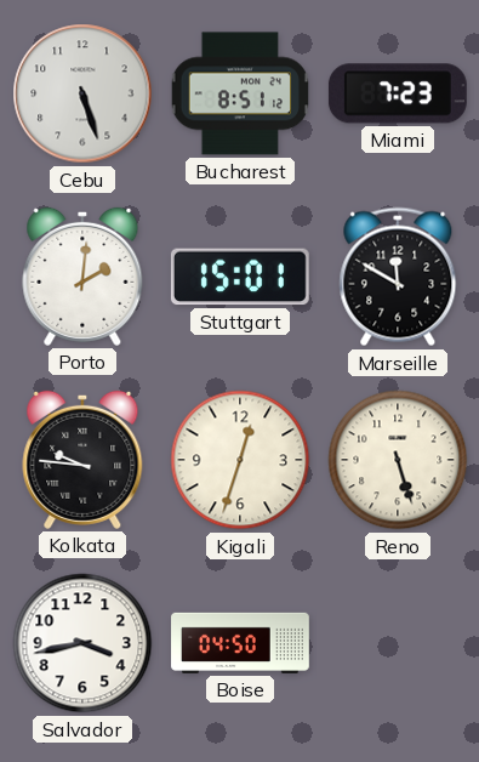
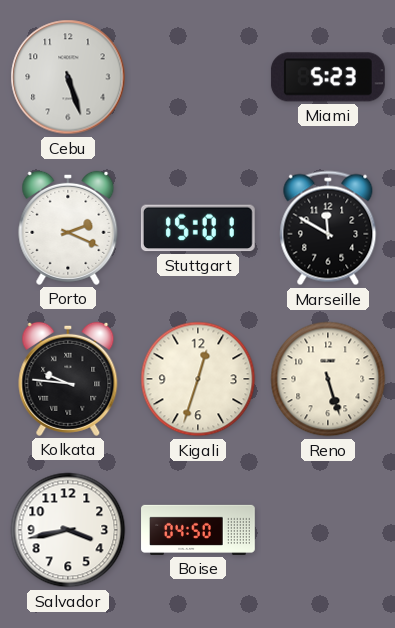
Bucharest: 8:51 -> none (239, 93)
Miami: 7:23 -> 5:23 (328, 77)
Porto: 2:01 -> 2:19 (68, 228)
